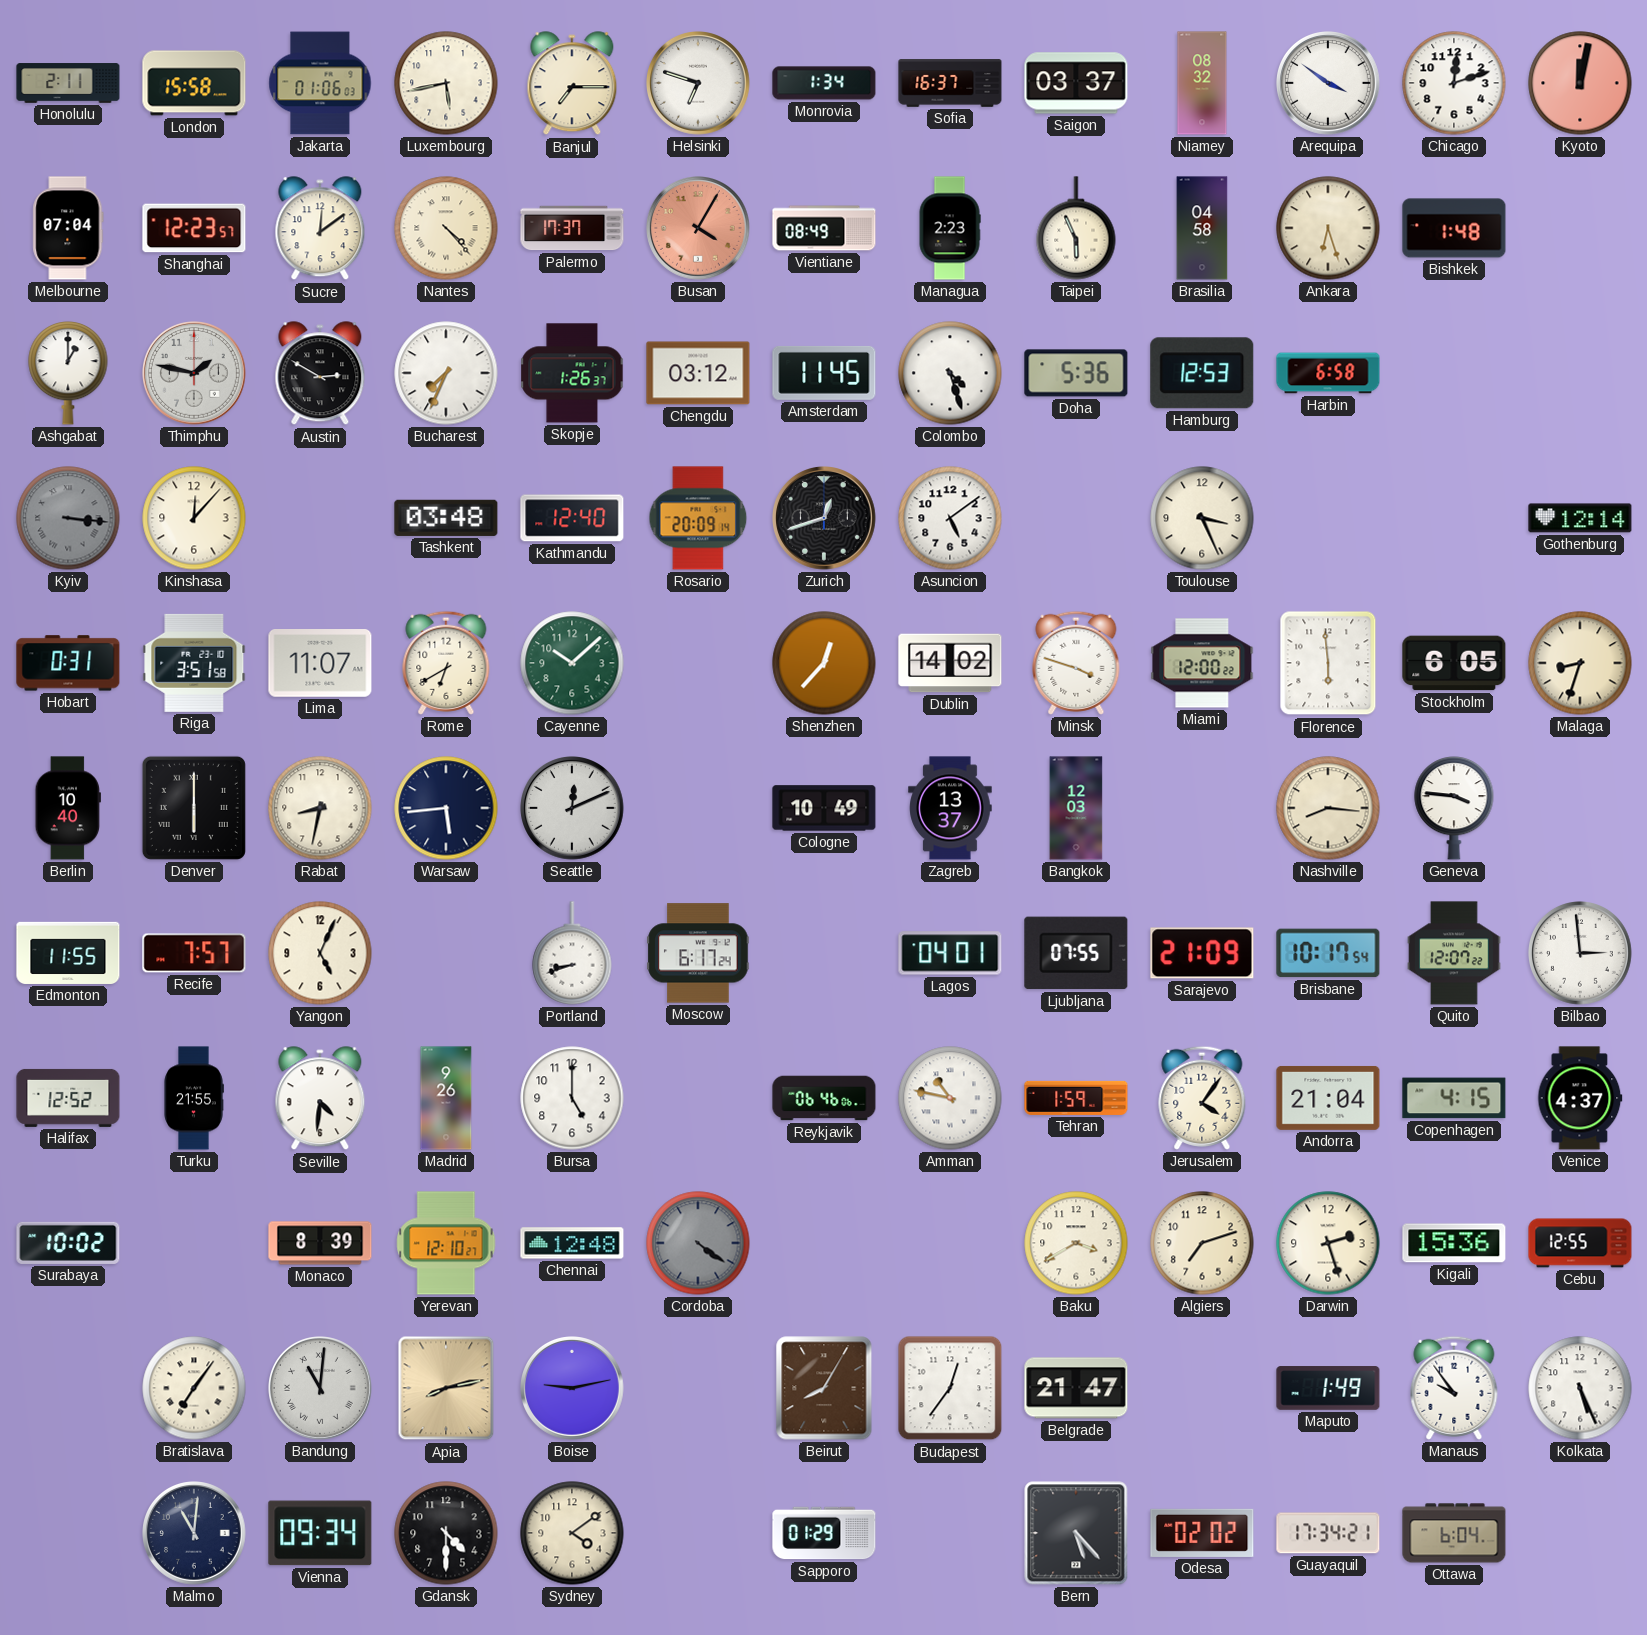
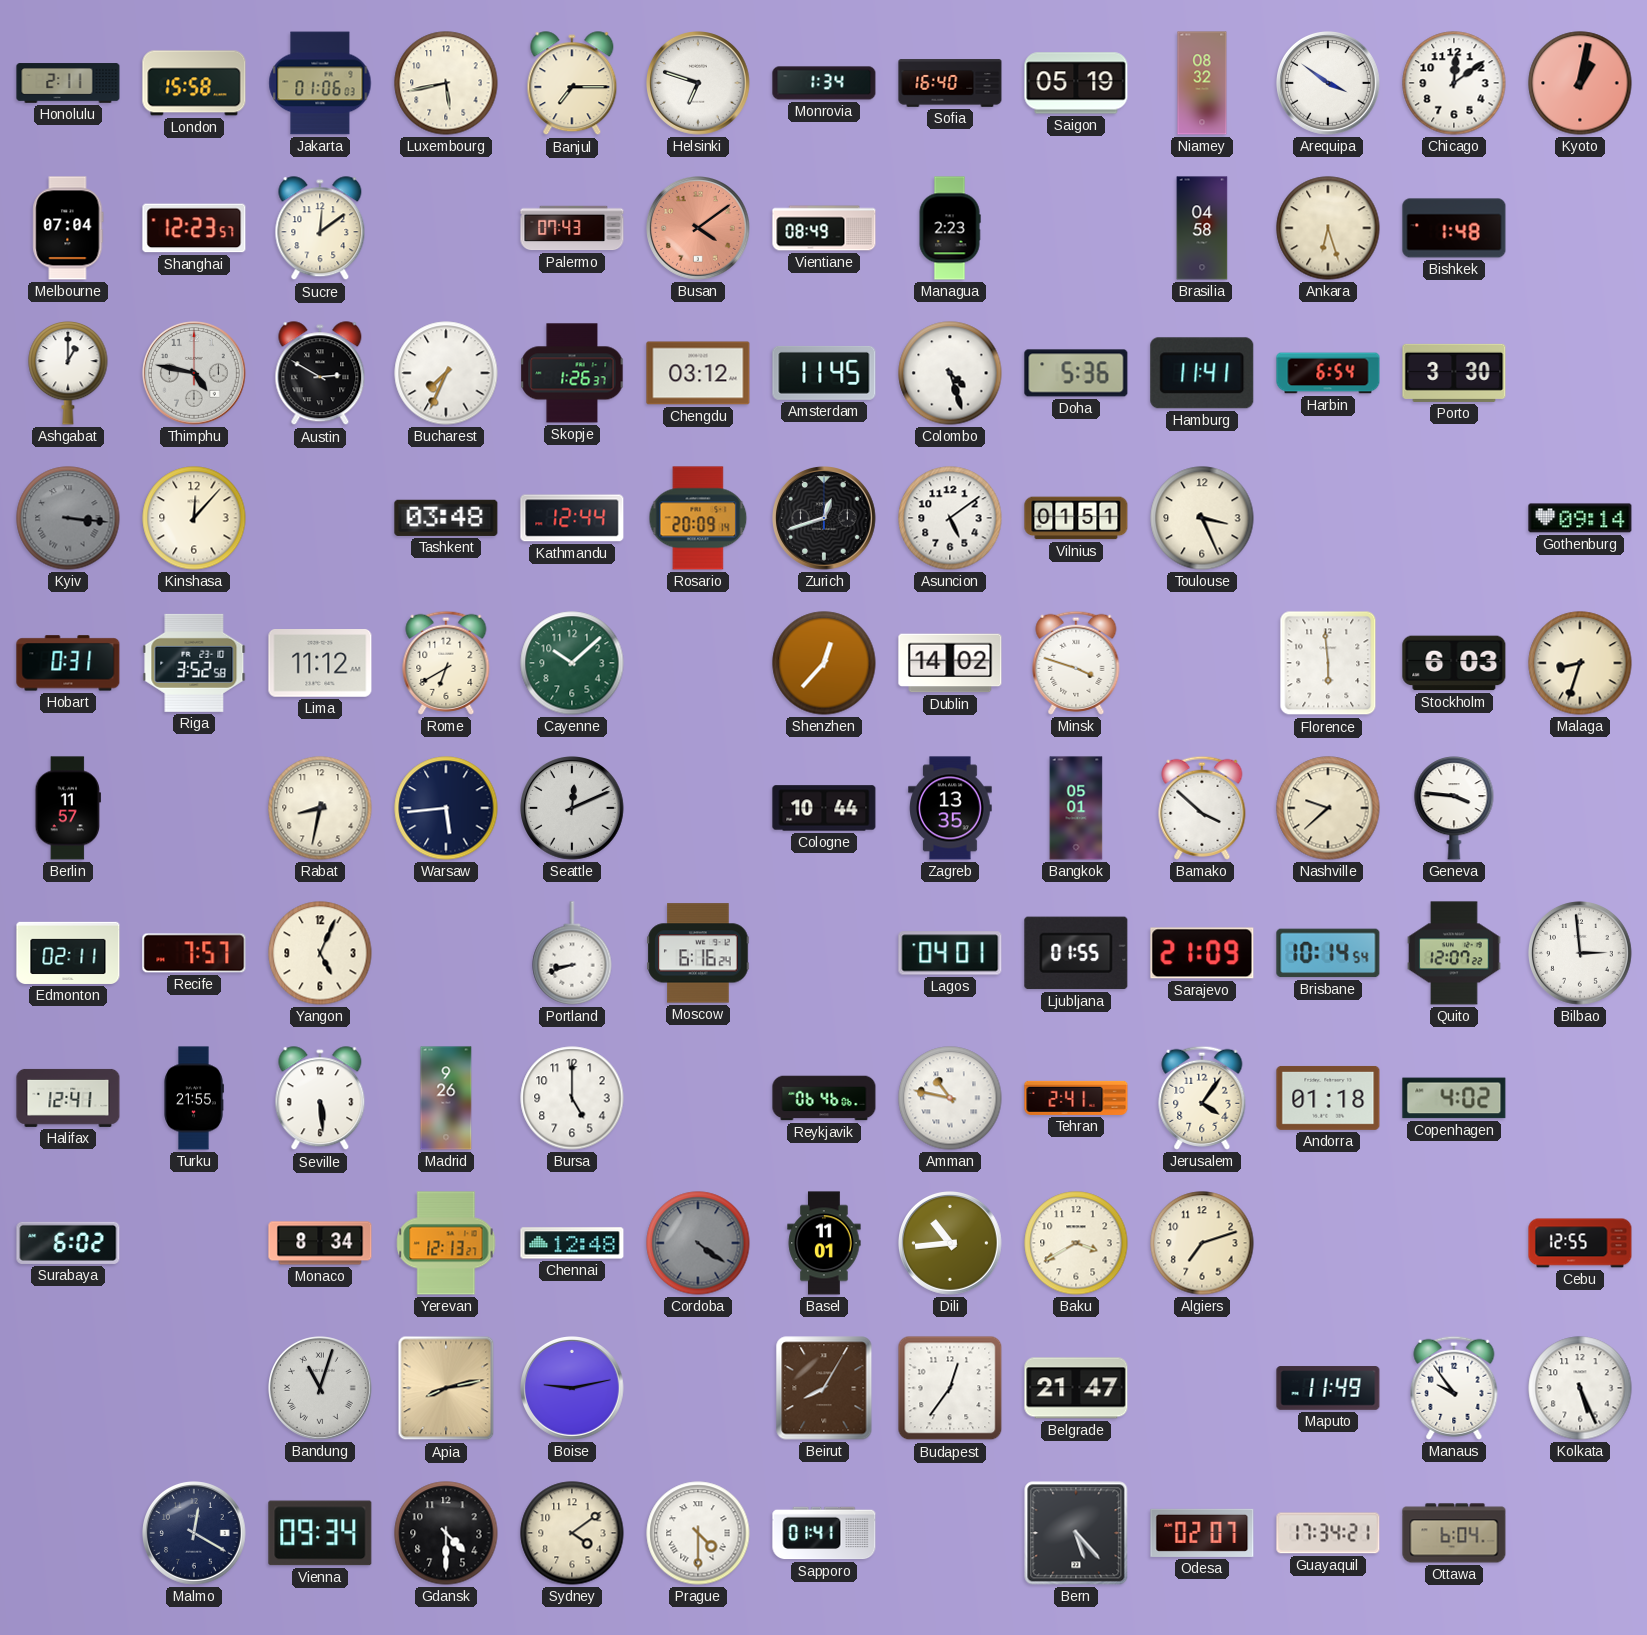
Sofia: 16:37 -> 16:40 (950, 83)
Saigon: 03:37 -> 05:19 (1076, 83)
Chicago: 12:12 -> 12:09 (1454, 83)
Kyoto: 12:02 -> 1:02 (1580, 83)
Nantes: 4:23 -> none (446, 228)
Palermo: 17:37 -> 07:43 (572, 228)
Busan: 4:05 -> 4:09 (699, 229)
Taipei: 5:56 -> none (1076, 228)
Thimphu: 1:47 -> 4:47 (195, 374)
Hamburg: 12:53 -> 11:41 (1202, 373)
Harbin: 6:58 -> 6:54 (1328, 373)
Porto: none -> 3:30 (1454, 373)
Kathmandu: 12:40 -> 12:44 (572, 518)
Vilnius: none -> 01:51 (1076, 518)
Gothenburg: 12:14 -> 09:14 (1580, 518)
Riga: 3:51 -> 3:52 (194, 663)
Lima: 11:07 -> 11:12 (320, 664)
Miami: 12:00 -> none (1202, 663)
Stockholm: 6:05 -> 6:03 (1454, 663)
Berlin: 10:40 -> 11:57 (67, 808)
Denver: 6:00 -> none (194, 808)
Cologne: 10:49 -> 10:44 (824, 808)
Zagreb: 13:37 -> 13:35 (950, 808)
Bangkok: 12:03 -> 05:01 (1076, 808)
Bamako: none -> 3:52 (1202, 808)
Nashville: 8:16 -> 9:38 (1328, 808)
Edmonton: 11:55 -> 02:11 (68, 953)
Moscow: 6:17 -> 6:16 (698, 953)
Ljubljana: 07:55 -> 01:55 (1076, 953)
Brisbane: 10:17 -> 10:14 (1328, 953)
Halifax: 12:52 -> 12:41 (68, 1098)
Seville: 4:31 -> 5:29 (320, 1099)
Tehran: 1:59 -> 2:41 (1076, 1098)
Andorra: 21:04 -> 01:18 (1328, 1098)
Copenhagen: 4:15 -> 4:02 (1454, 1098)
Venice: 4:37 -> none (1580, 1098)
Surabaya: 10:02 -> 6:02 (68, 1243)
Monaco: 8:39 -> 8:34 (320, 1243)
Yerevan: 12:10 -> 12:13 (446, 1243)
Basel: none -> 11:01 (824, 1243)
Dili: none -> 10:44 (951, 1244)
Darwin: 2:27 -> none (1328, 1243)
Kigali: 15:36 -> none (1454, 1243)
Bratislava: 7:06 -> none (194, 1388)
Bandung: 11:01 -> 11:03 (321, 1389)
Maputo: 1:49 -> 11:49 (1328, 1388)
Malmo: 11:01 -> 12:20 (195, 1534)
Prague: none -> 4:30 (698, 1533)
Sapporo: 01:29 -> 01:41 (824, 1533)
Odesa: 02:02 -> 02:07 (1202, 1533)
